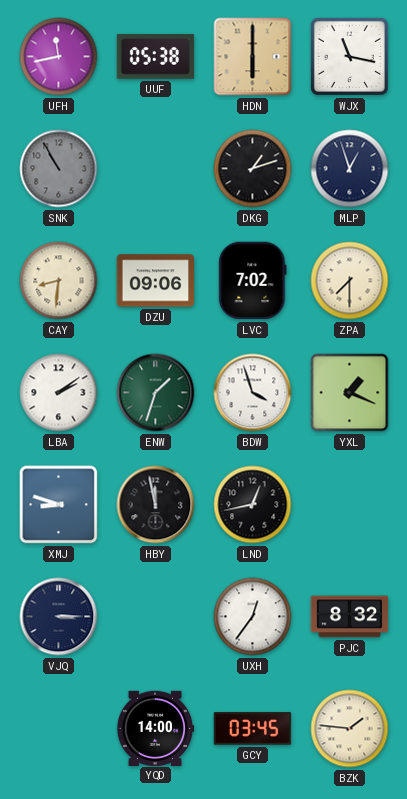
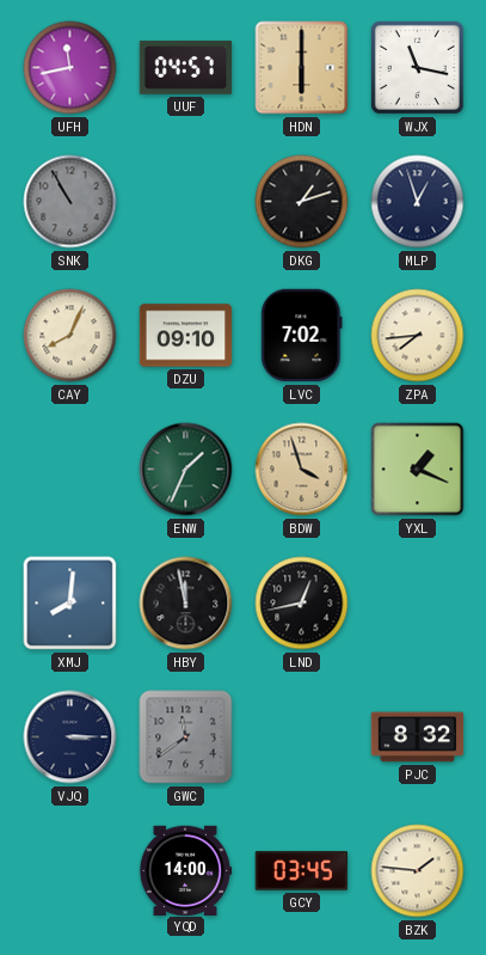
UUF: 05:38 -> 04:57 (186, 68)
CAY: 8:31 -> 8:04 (70, 336)
DZU: 09:06 -> 09:10 (186, 336)
ZPA: 7:30 -> 7:44 (418, 336)
LBA: 2:09 -> none (59, 393)
ENW: 1:33 -> 1:34 (186, 470)
BDW dial: white -> champagne (302, 470)
XMJ: 8:48 -> 8:01 (70, 604)
GWC: none -> 11:39 (186, 737)
UXH: 12:36 -> none (253, 617)
